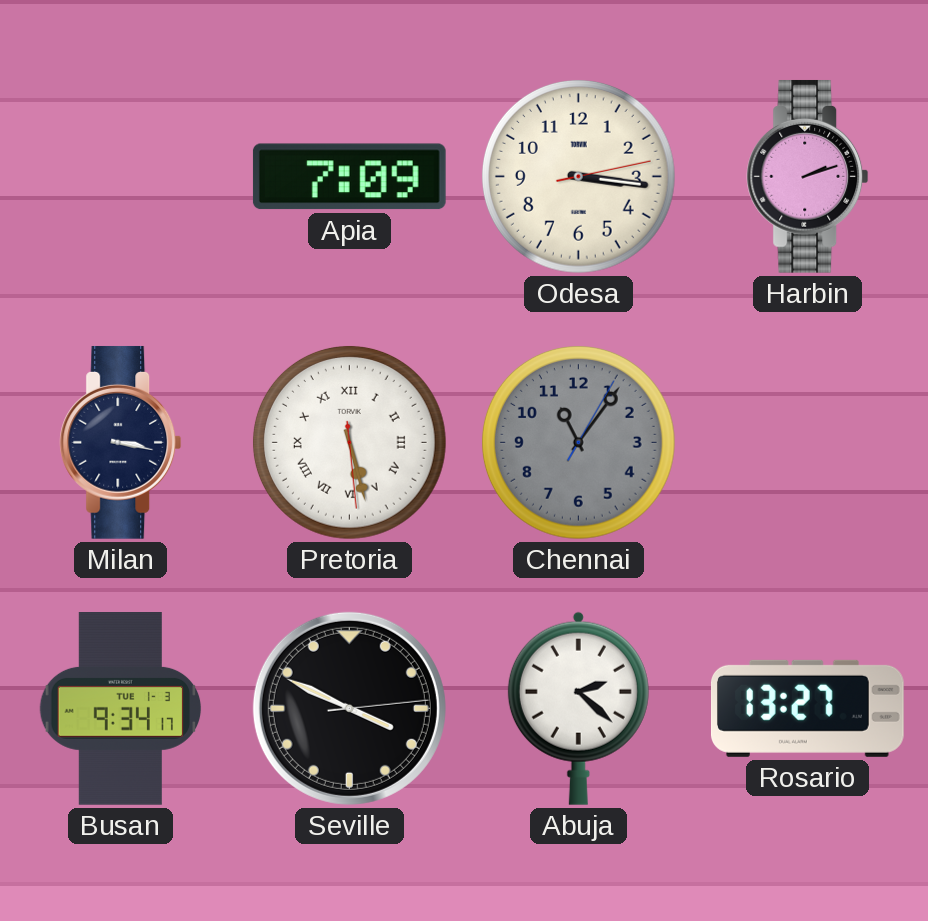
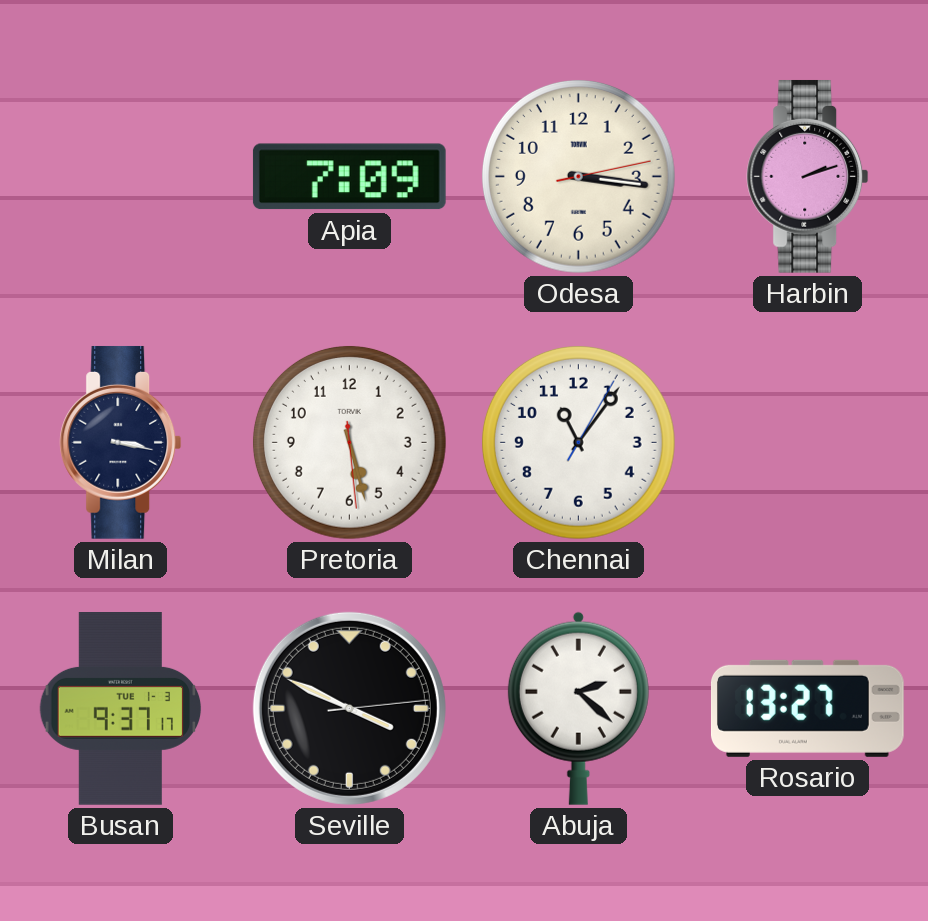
Pretoria numerals: Roman -> Arabic (349, 442)
Chennai dial: grey -> white (578, 442)
Busan: 9:34 -> 9:37 (121, 709)
